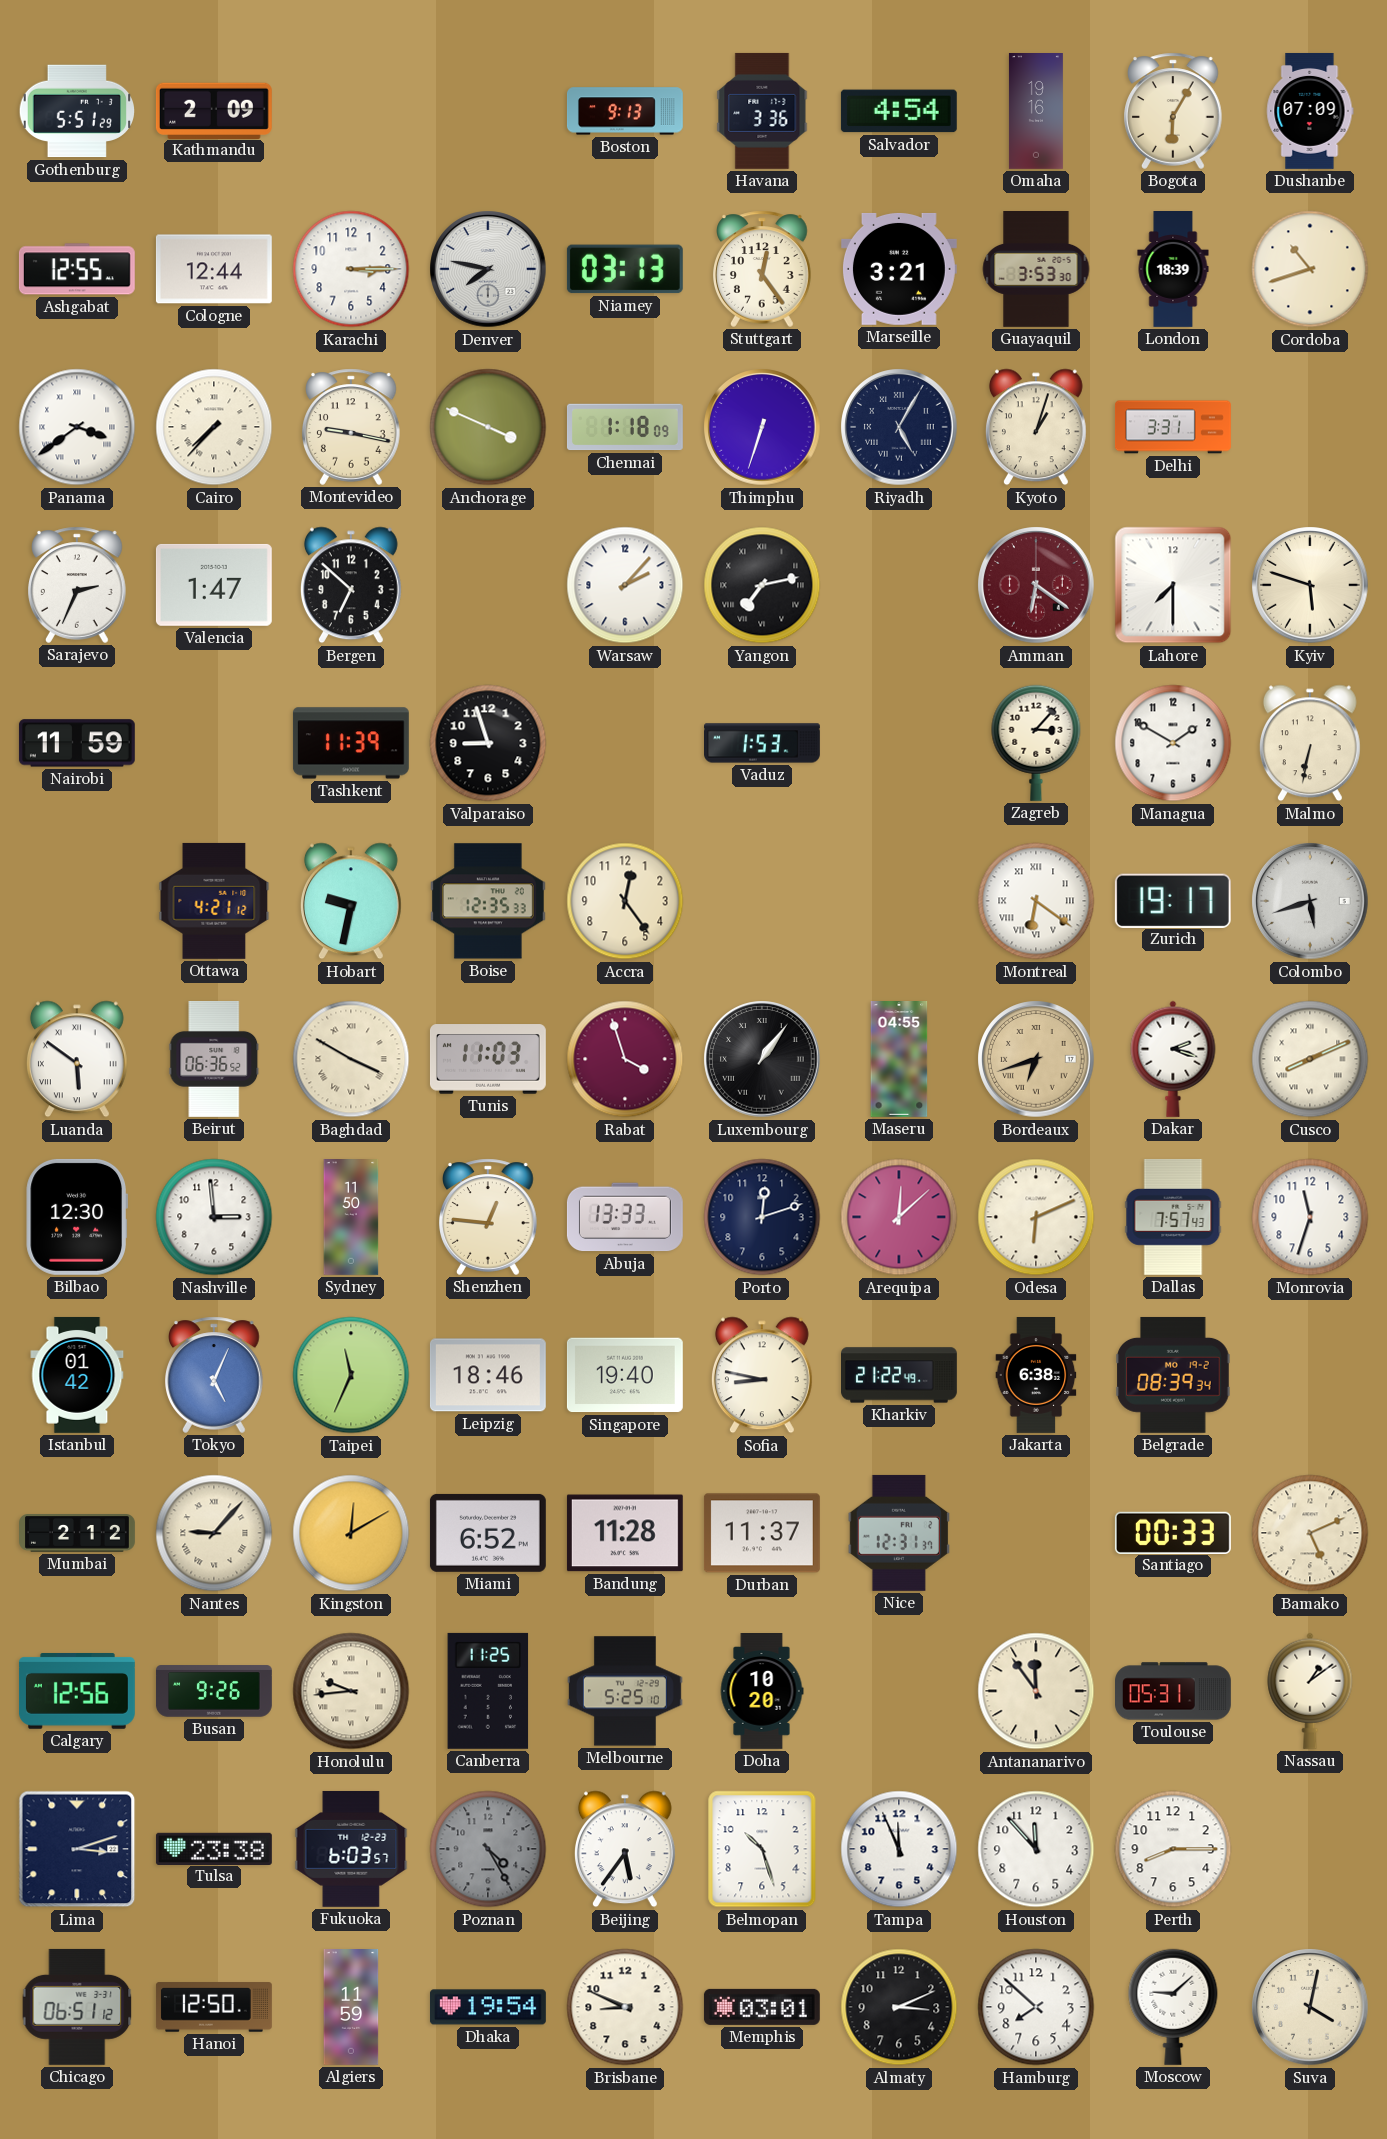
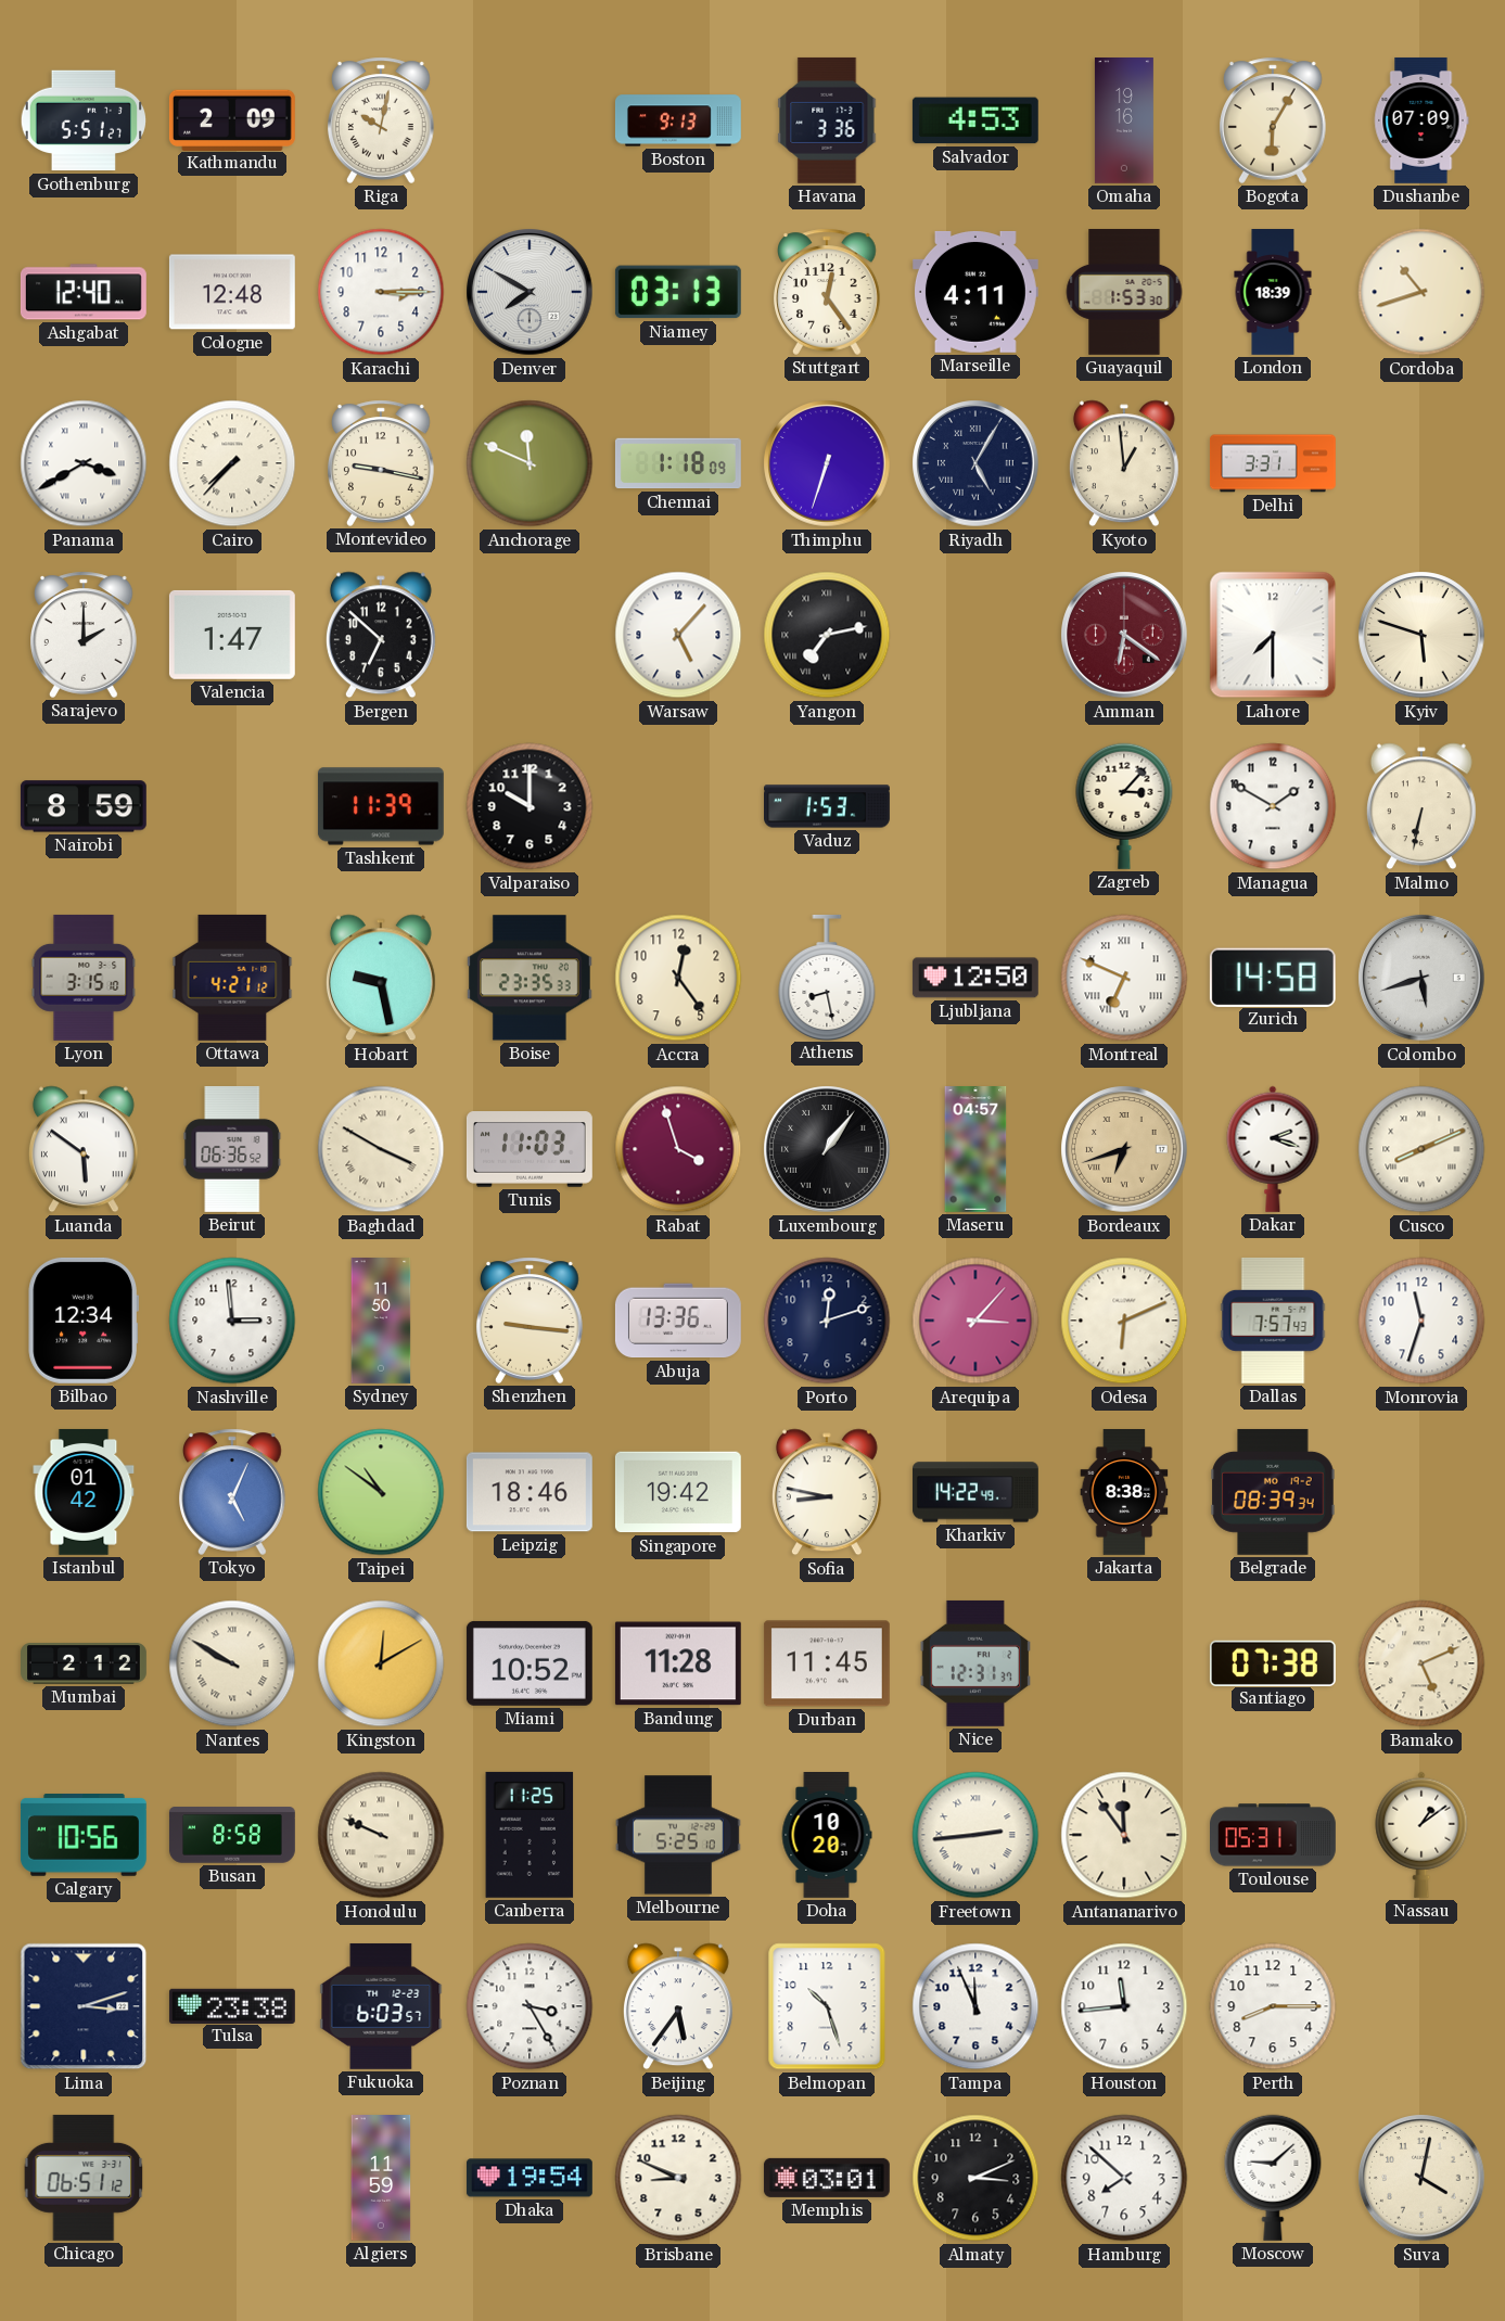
Gothenburg: 5:51:29 -> 5:51:27 (82, 120)
Riga: none -> 10:02 (382, 120)
Salvador: 4:54 -> 4:53 (975, 120)
Ashgabat: 12:55 -> 12:40 (84, 292)
Cologne: 12:44 -> 12:48 (232, 292)
Denver: 7:47 -> 7:50 (530, 292)
Marseille: 3:21 -> 4:11 (975, 292)
Guayaquil: 3:53 -> 1:53 (1124, 293)
Panama: 3:39 -> 3:40 (84, 463)
Anchorage: 3:49 -> 11:49 (530, 463)
Kyoto: 1:03 -> 12:59 (1124, 463)
Sarajevo: 2:34 -> 2:00 (85, 635)
Warsaw: 2:07 -> 5:07 (678, 635)
Nairobi: 11:59 -> 8:59 (84, 806)
Valparaiso: 8:57 -> 10:00 (530, 806)
Lyon: none -> 3:15 (84, 978)
Hobart: 9:32 -> 9:28 (381, 978)
Boise: 12:35 -> 23:35 (530, 978)
Athens: none -> 8:28 (827, 977)
Ljubljana: none -> 12:50 (975, 978)
Montreal: 6:21 -> 6:49 (1124, 978)
Zurich: 19:17 -> 14:58 (1273, 977)
Maseru: 04:55 -> 04:57 (975, 1150)
Bilbao: 12:30 -> 12:34 (82, 1321)
Shenzhen: 12:46 -> 9:16 (531, 1321)
Abuja: 13:33 -> 13:36 (678, 1321)
Arequipa: 12:08 -> 3:07 (975, 1321)
Taipei: 11:34 -> 10:51 (381, 1492)
Singapore: 19:40 -> 19:42 (678, 1492)
Kharkiv: 21:22 -> 14:22 (977, 1492)
Jakarta: 6:38 -> 8:38 (1124, 1493)
Nantes: 9:07 -> 9:50 (232, 1663)
Miami: 6:52 -> 10:52 (530, 1663)
Durban: 11:37 -> 11:45 (827, 1663)
Santiago: 00:33 -> 07:38 (1273, 1662)
Calgary: 12:56 -> 10:56 (84, 1836)
Busan: 9:26 -> 8:58 (232, 1835)
Honolulu: 9:44 -> 9:49 (381, 1835)
Freetown: none -> 2:44 (975, 1835)
Poznan: 4:25 -> 3:25 (530, 2006)
Poznan dial: grey -> white (530, 2006)
Houston: 11:53 -> 11:44 (1124, 2006)
Hanoi: 12:50 -> none (214, 2007)
